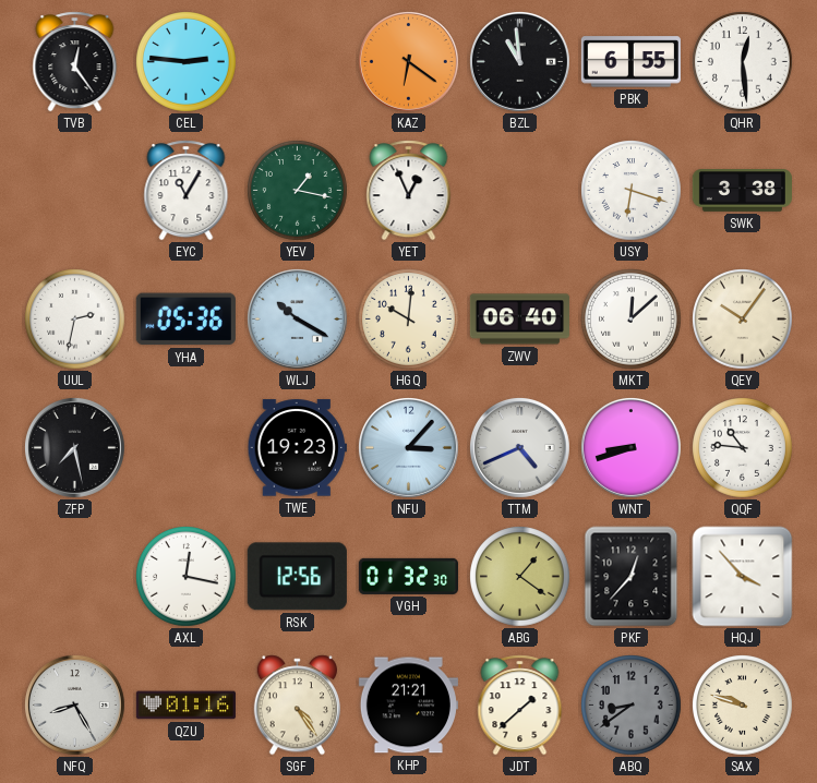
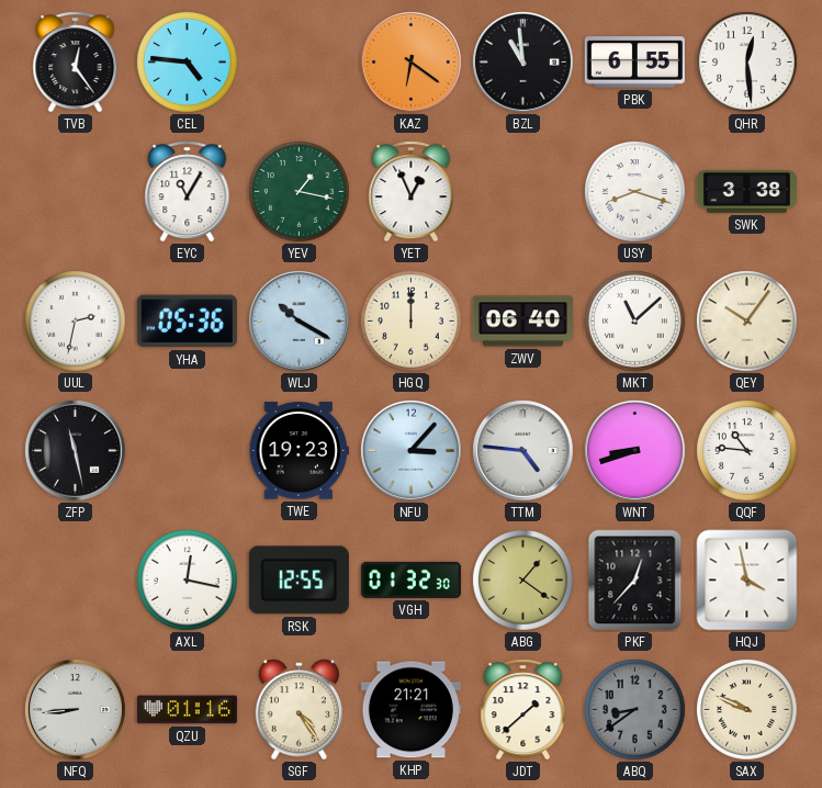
CEL: 2:46 -> 4:46 (188, 63)
USY: 6:18 -> 8:18 (635, 192)
HGQ: 10:01 -> 12:00 (412, 322)
MKT: 12:08 -> 11:08 (635, 322)
ZFP: 7:28 -> 11:28 (75, 450)
TTM: 4:41 -> 4:46 (522, 450)
RSK: 12:56 -> 12:55 (299, 581)
HQJ: 3:53 -> 3:58 (747, 581)
NFQ: 8:25 -> 8:44 (75, 709)
SAX: 9:48 -> 9:49 (747, 710)
